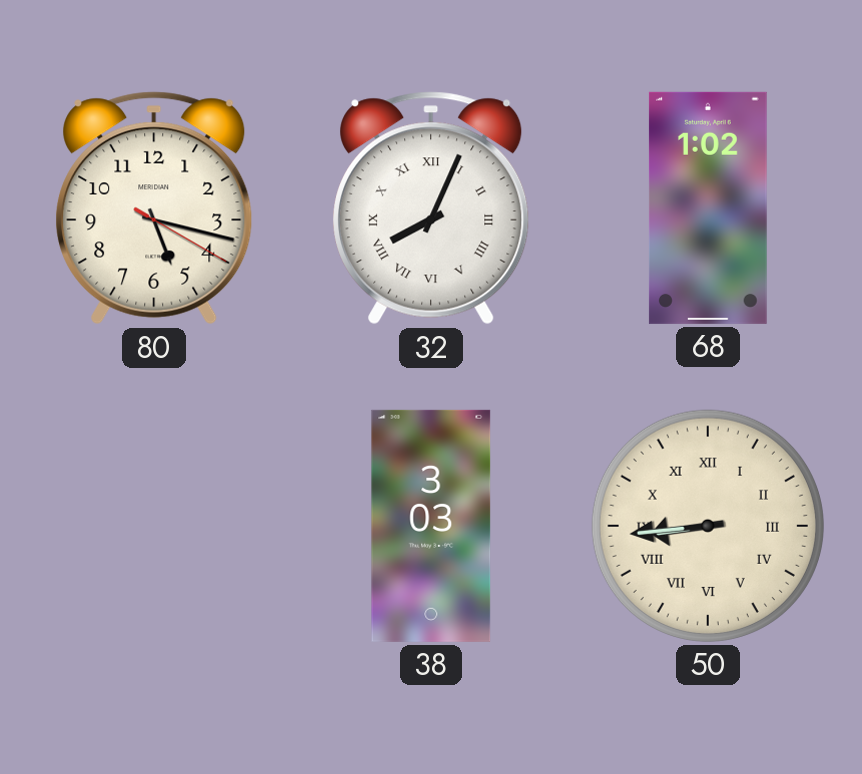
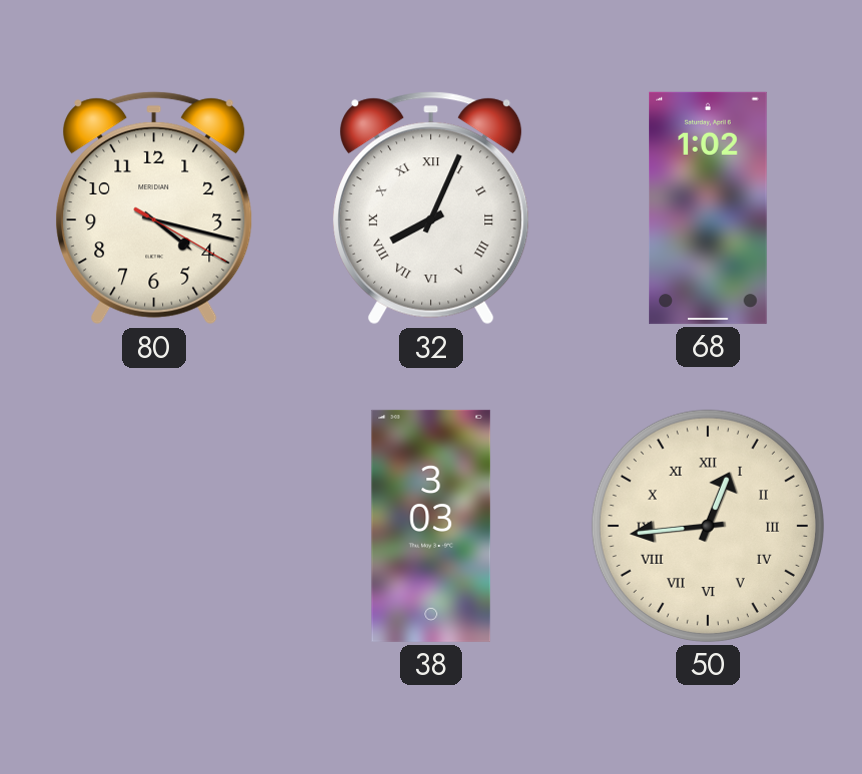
80: 5:17 -> 4:17 (154, 208)
50: 8:44 -> 12:44 (708, 526)
